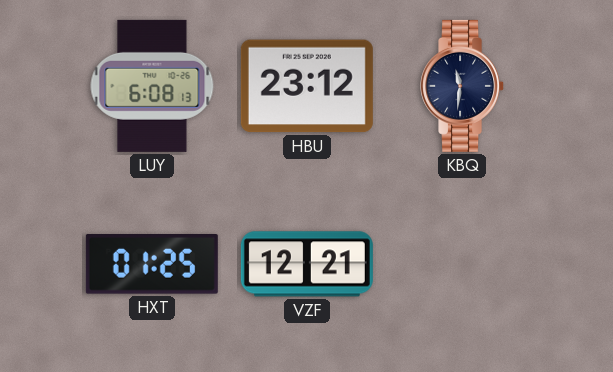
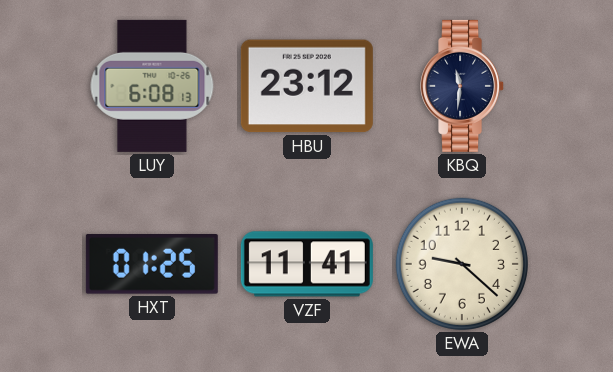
VZF: 12:21 -> 11:41 (307, 264)
EWA: none -> 9:22 (462, 264)
